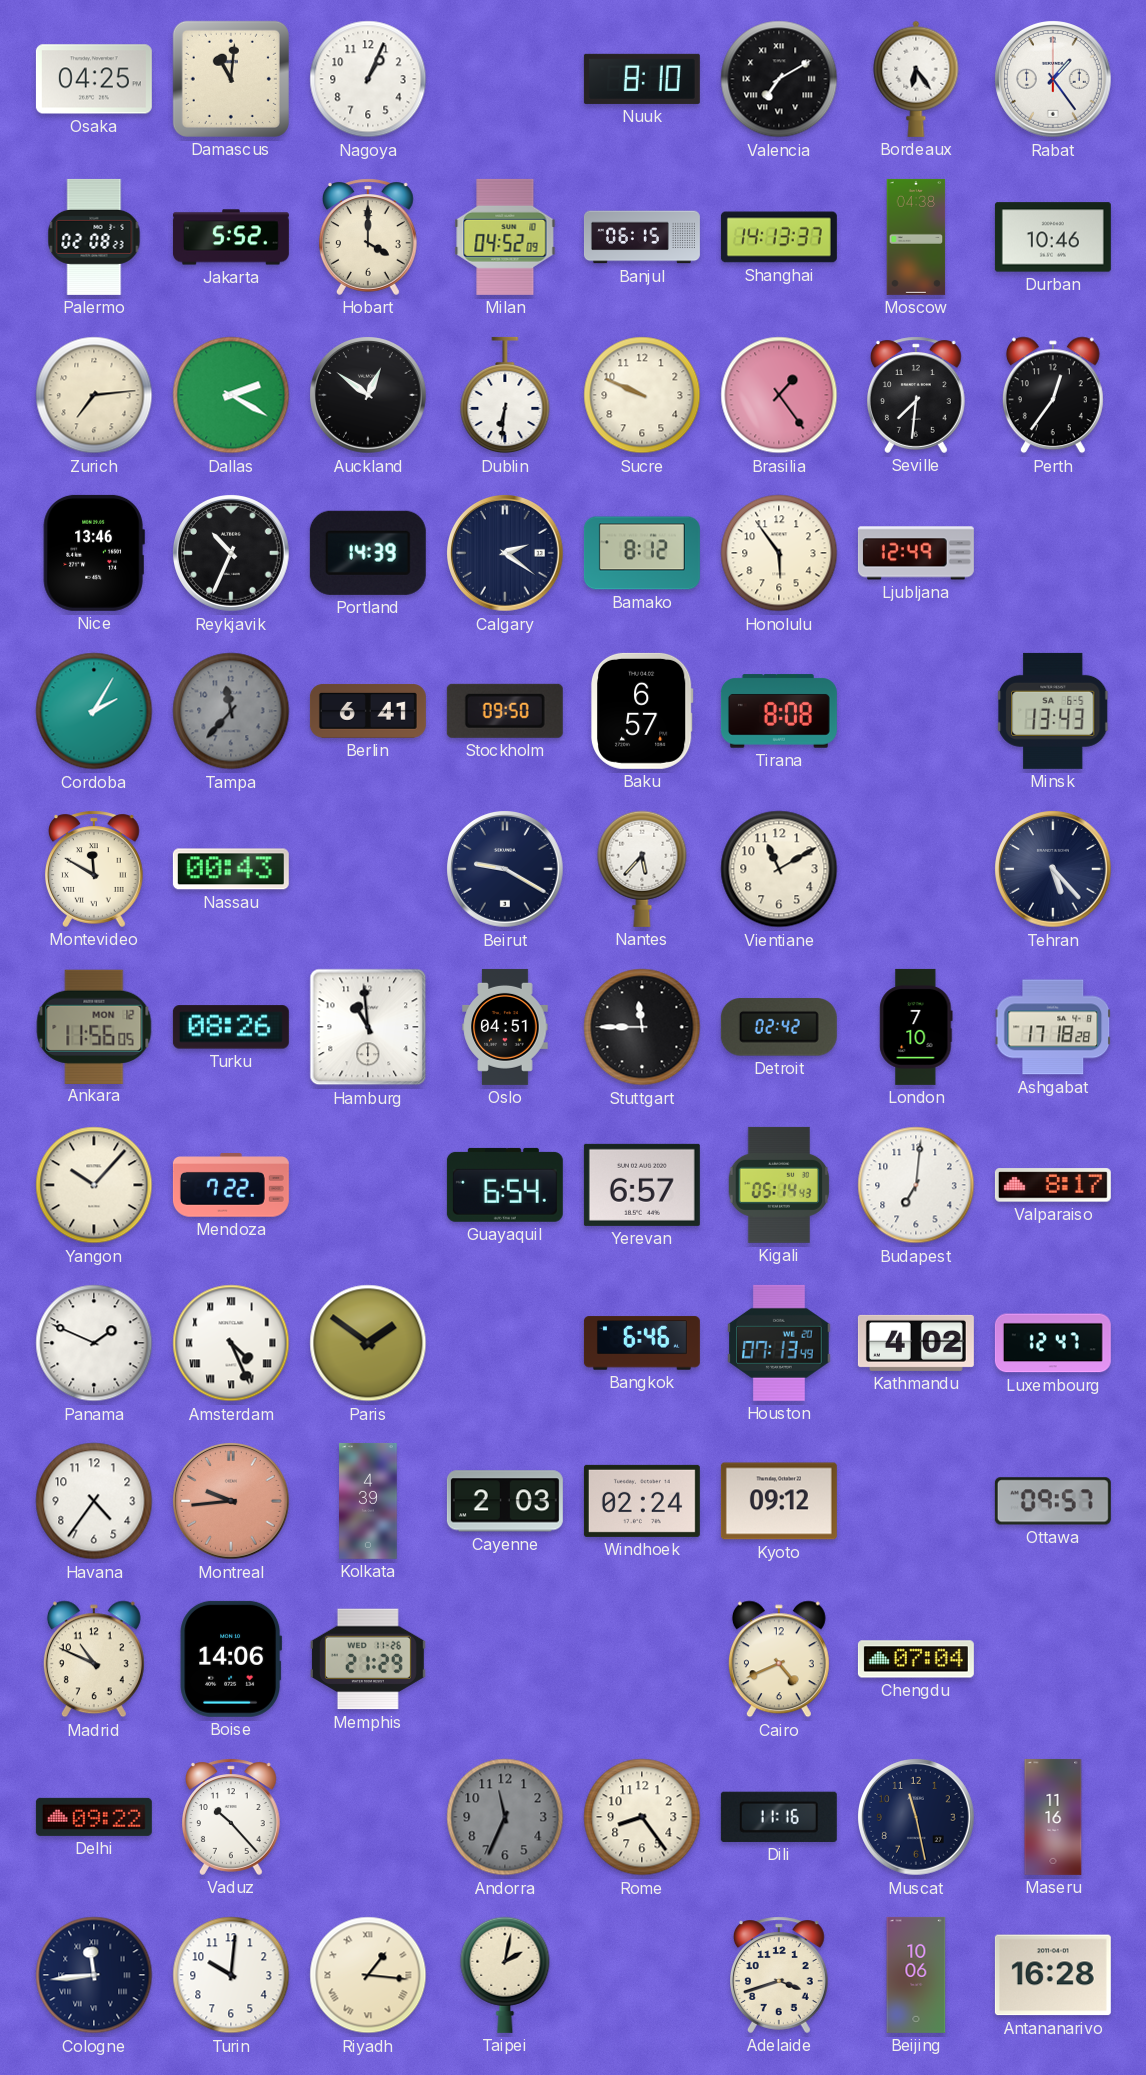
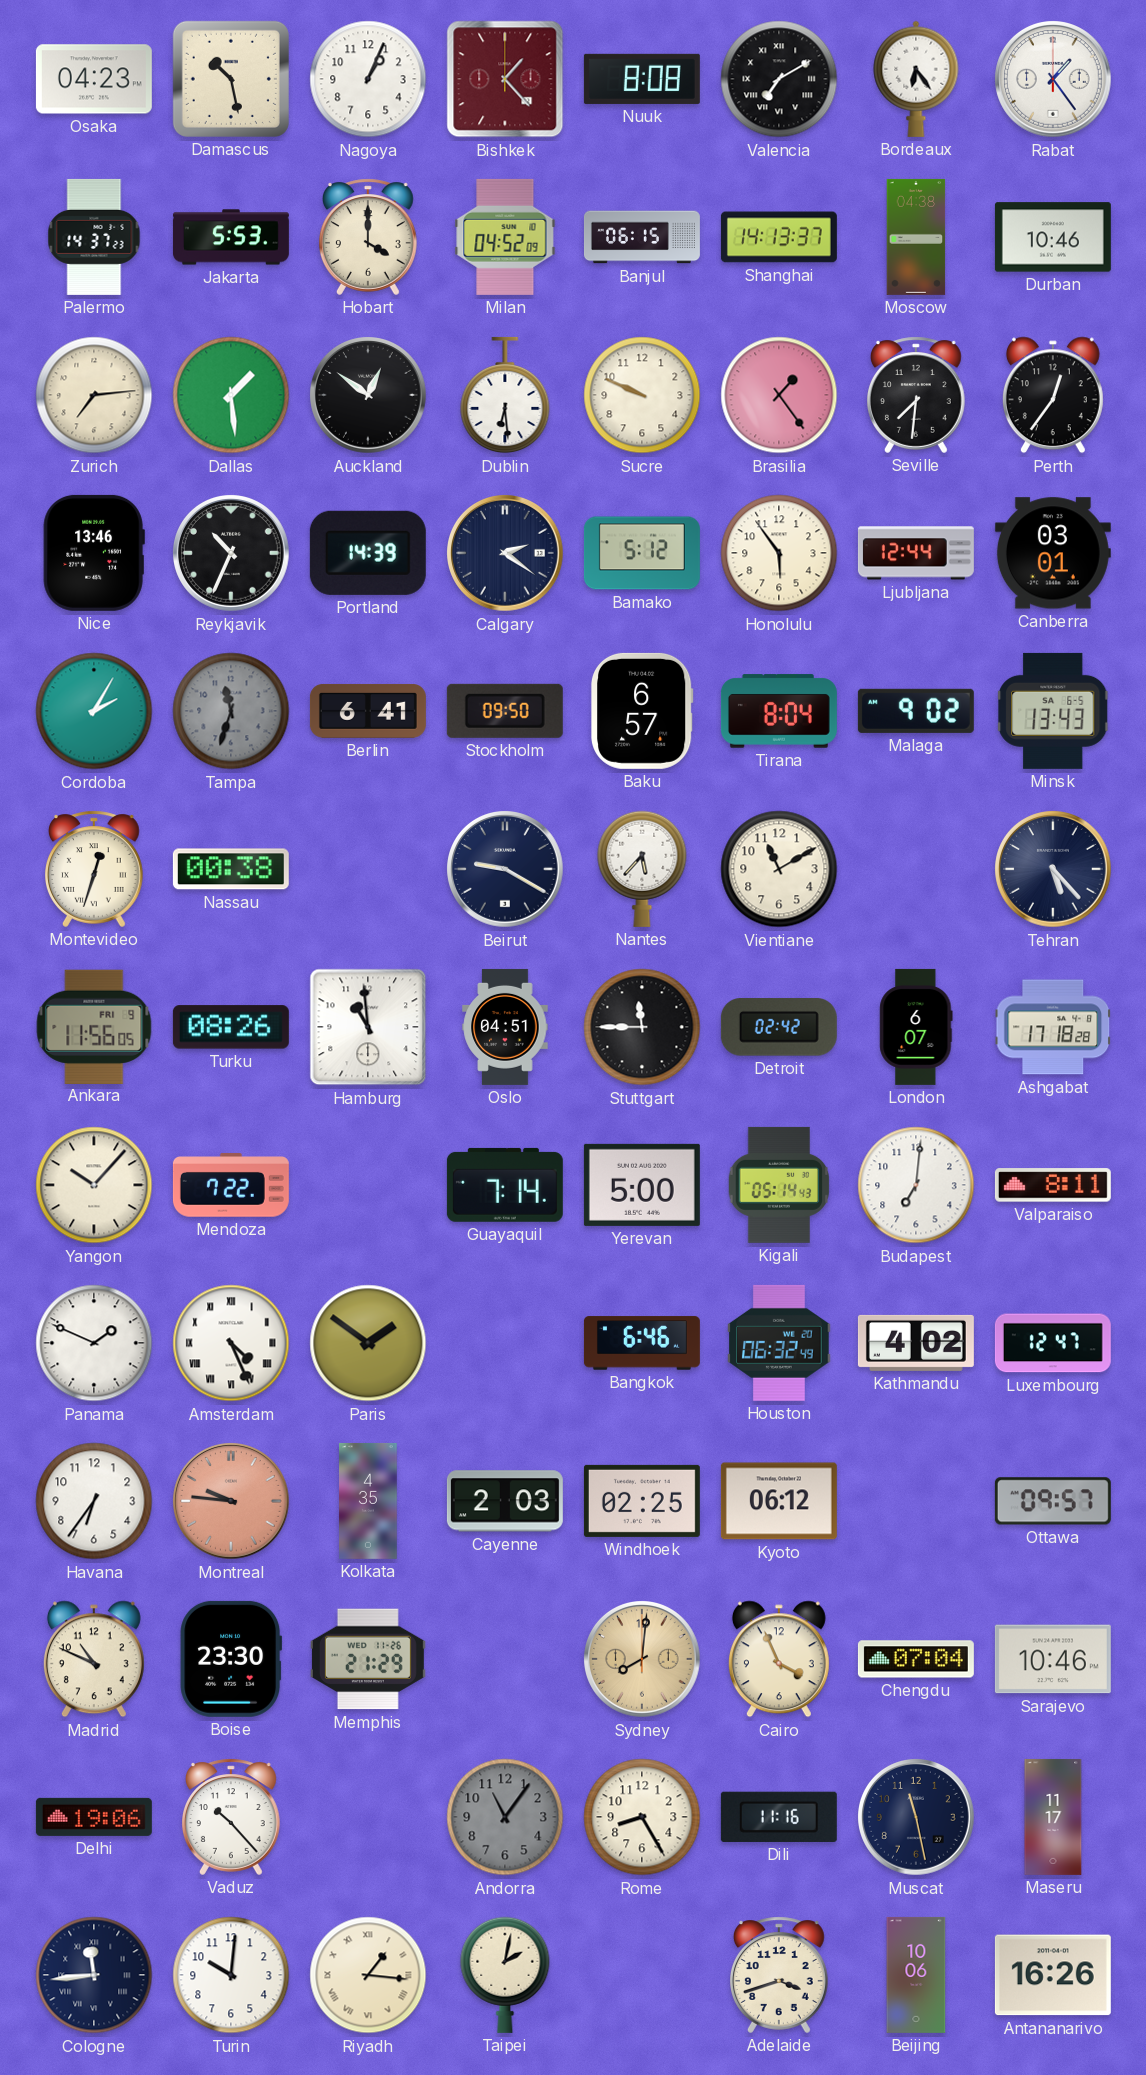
Osaka: 04:25 -> 04:23 (94, 79)
Damascus: 11:01 -> 10:28 (231, 79)
Bishkek: none -> 1:23 (505, 79)
Nuuk: 8:10 -> 8:08 (642, 79)
Palermo: 02:08 -> 14:37 (94, 237)
Jakarta: 5:52 -> 5:53 (231, 237)
Dallas: 2:20 -> 1:29 (231, 395)
Dublin: 6:31 -> 6:29 (505, 395)
Bamako: 8:12 -> 5:12 (642, 553)
Ljubljana: 12:49 -> 12:44 (916, 553)
Canberra: none -> 03:01 (1053, 553)
Tampa: 11:37 -> 11:33 (231, 711)
Tirana: 8:08 -> 8:04 (779, 711)
Malaga: none -> 9:02 (916, 711)
Montevideo: 11:50 -> 12:33 (95, 869)
Nassau: 00:43 -> 00:38 (231, 869)
Ankara date: MON 12 -> FRI 9 (94, 1026)
London: 7:10 -> 6:07 (916, 1027)
Guayaquil: 6:54 -> 7:14 (505, 1185)
Yerevan: 6:57 -> 5:00 (642, 1185)
Valparaiso: 8:17 -> 8:11 (1053, 1185)
Houston: 07:13 -> 06:32 (779, 1343)
Havana: 4:36 -> 6:36 (94, 1501)
Montreal: 9:44 -> 9:46 (232, 1502)
Kolkata: 4:39 -> 4:35 (368, 1501)
Windhoek: 02:24 -> 02:25 (642, 1501)
Kyoto: 09:12 -> 06:12 (779, 1501)
Boise: 14:06 -> 23:30 (231, 1659)
Sydney: none -> 8:01 (643, 1660)
Cairo: 4:41 -> 3:56 (779, 1659)
Sarajevo: none -> 10:46 (1053, 1659)
Delhi: 09:22 -> 19:06 (94, 1817)
Andorra: 11:34 -> 11:06 (505, 1817)
Rome: 8:24 -> 8:25 (642, 1817)
Maseru: 11:16 -> 11:17 (1053, 1817)
Antananarivo: 16:28 -> 16:26 (1053, 1975)
